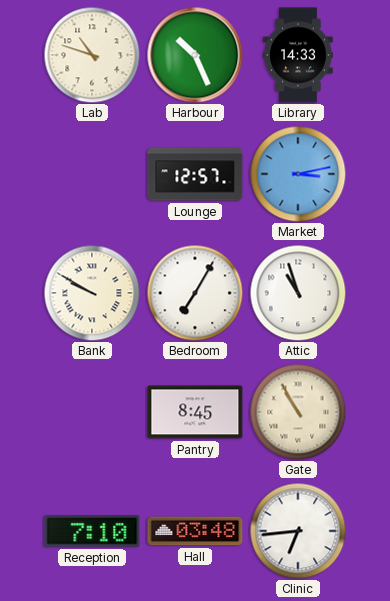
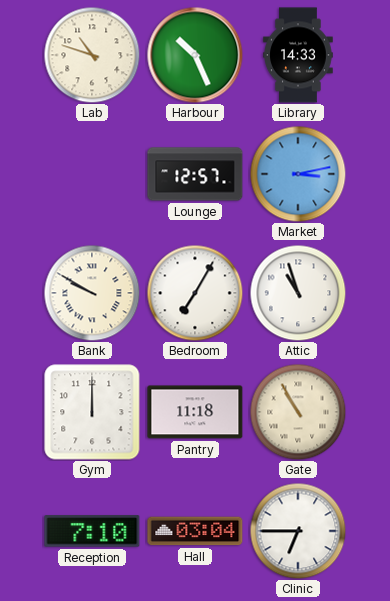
Gym: none -> 12:00 (92, 412)
Pantry: 8:45 -> 11:18 (195, 412)
Hall: 03:48 -> 03:04 (195, 531)
Clinic: 6:44 -> 6:45 (298, 531)
